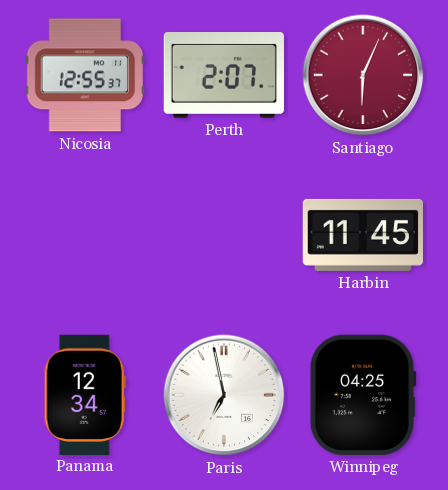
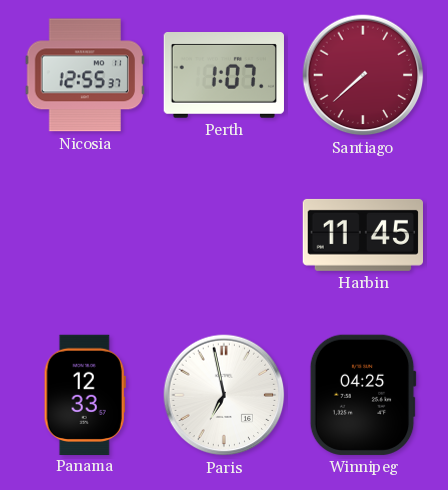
Perth: 2:07 -> 1:07 (223, 76)
Santiago: 6:04 -> 7:38 (363, 75)
Panama: 12:34 -> 12:33 (85, 394)
